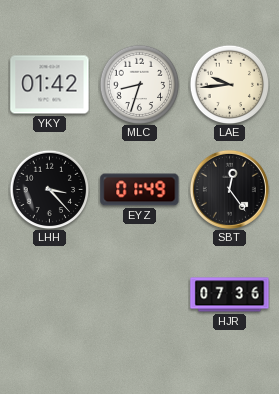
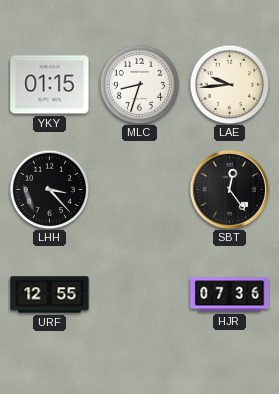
YKY: 01:42 -> 01:15 (50, 85)
EYZ: 01:49 -> none (140, 190)
URF: none -> 12:55 (50, 295)
